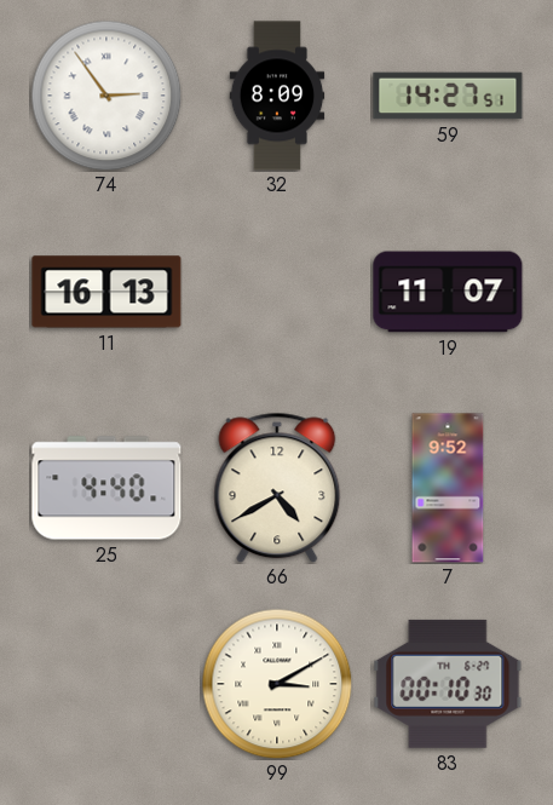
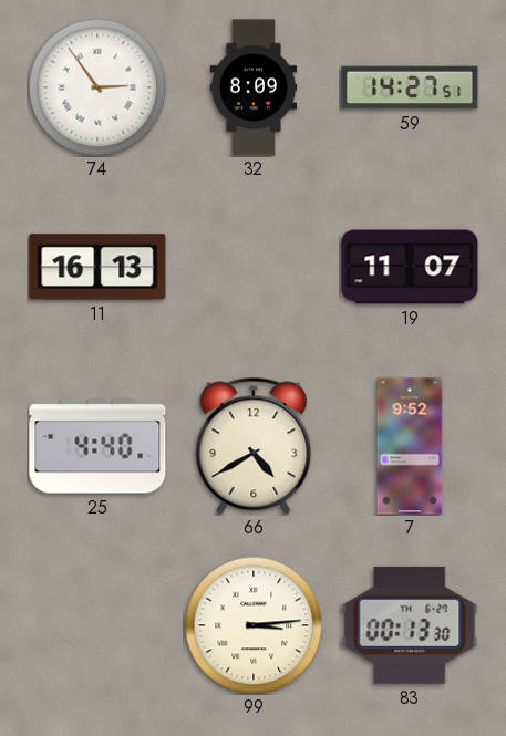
99: 3:10 -> 3:14 (254, 625)
83: 00:10 -> 00:13 (410, 625)
